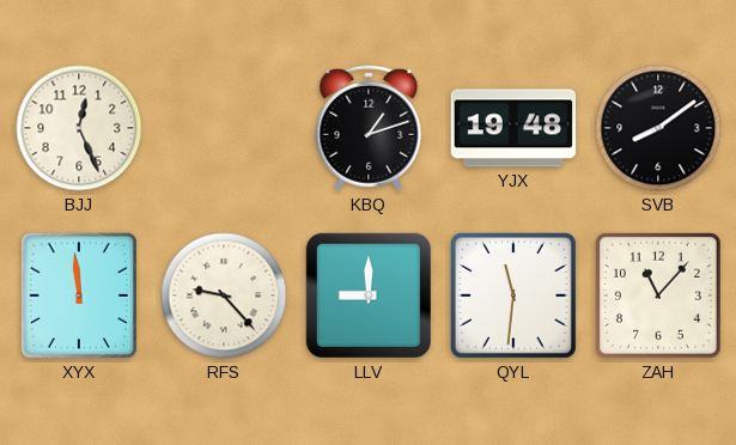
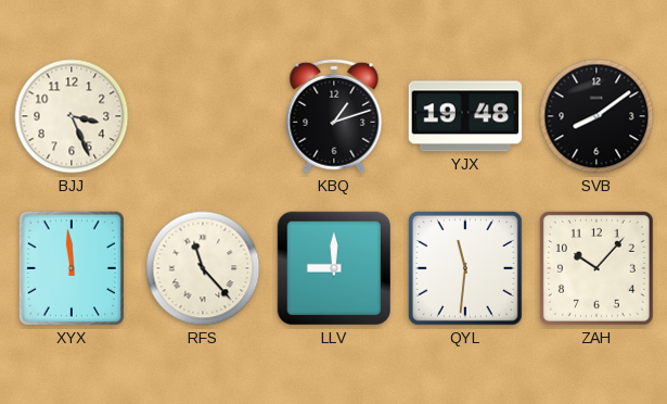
BJJ: 12:26 -> 3:26 (72, 116)
RFS: 9:23 -> 11:23 (203, 268)
ZAH: 11:07 -> 10:07 (597, 268)
